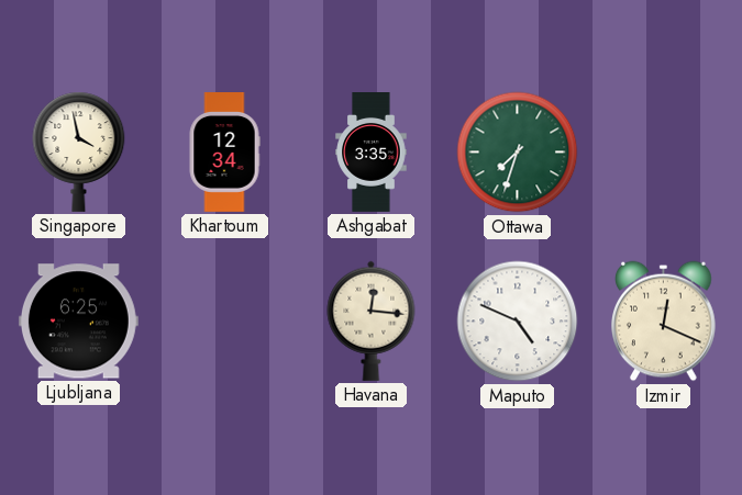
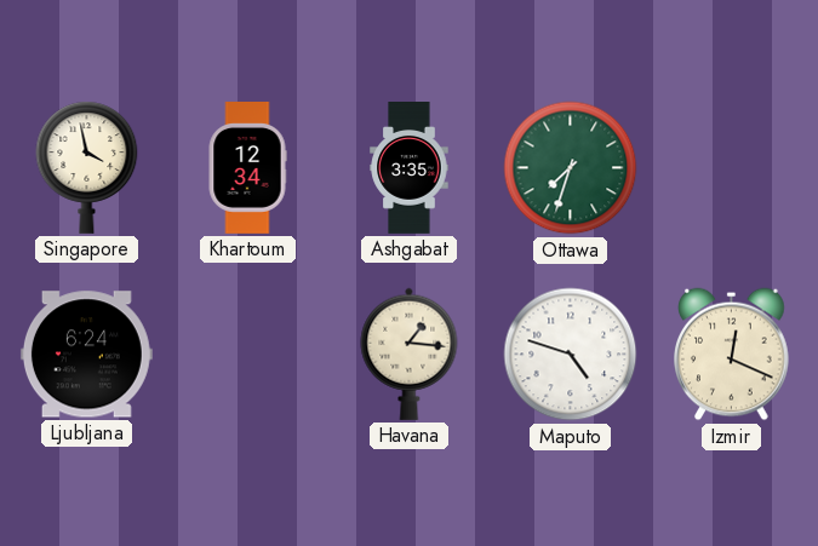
Ljubljana: 6:25 -> 6:24 (86, 355)
Havana: 12:16 -> 1:16 (410, 354)
Maputo: 4:49 -> 4:48 (571, 355)
